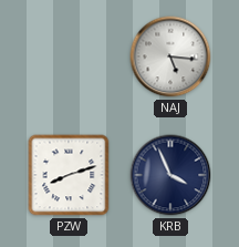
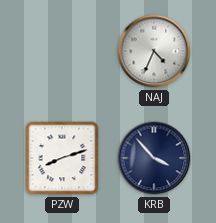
NAJ: 5:16 -> 4:34 (154, 51)
KRB: 3:56 -> 3:53 (154, 158)
